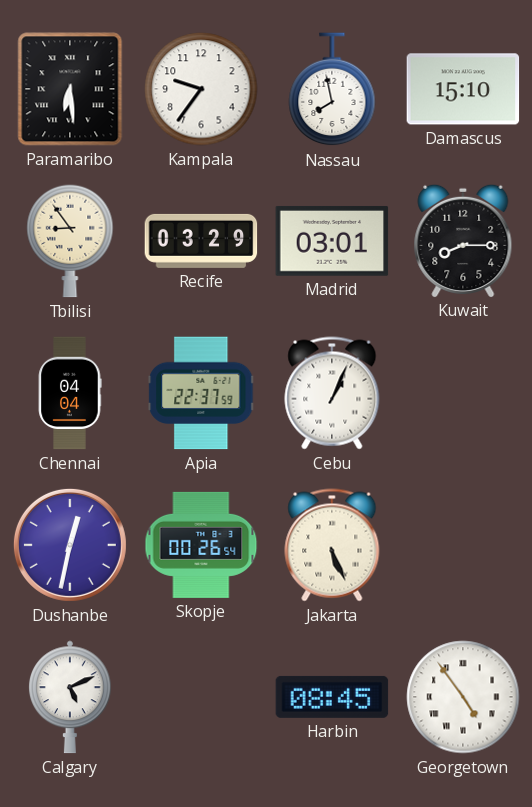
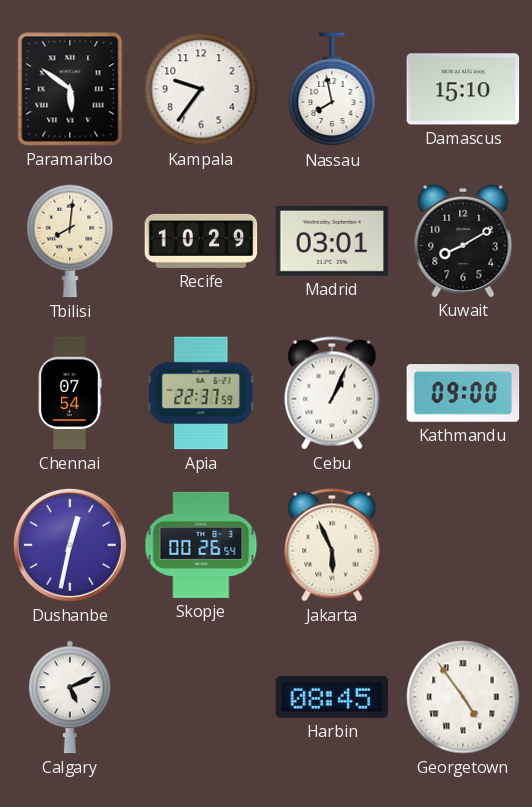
Paramaribo: 6:29 -> 5:51 (70, 89)
Tbilisi: 8:54 -> 8:01 (70, 241)
Recife: 03:29 -> 10:29 (201, 241)
Kuwait: 8:15 -> 8:10 (463, 240)
Chennai: 04:04 -> 07:54 (70, 393)
Kathmandu: none -> 09:00 (463, 393)
Jakarta: 5:26 -> 5:56 (332, 545)
